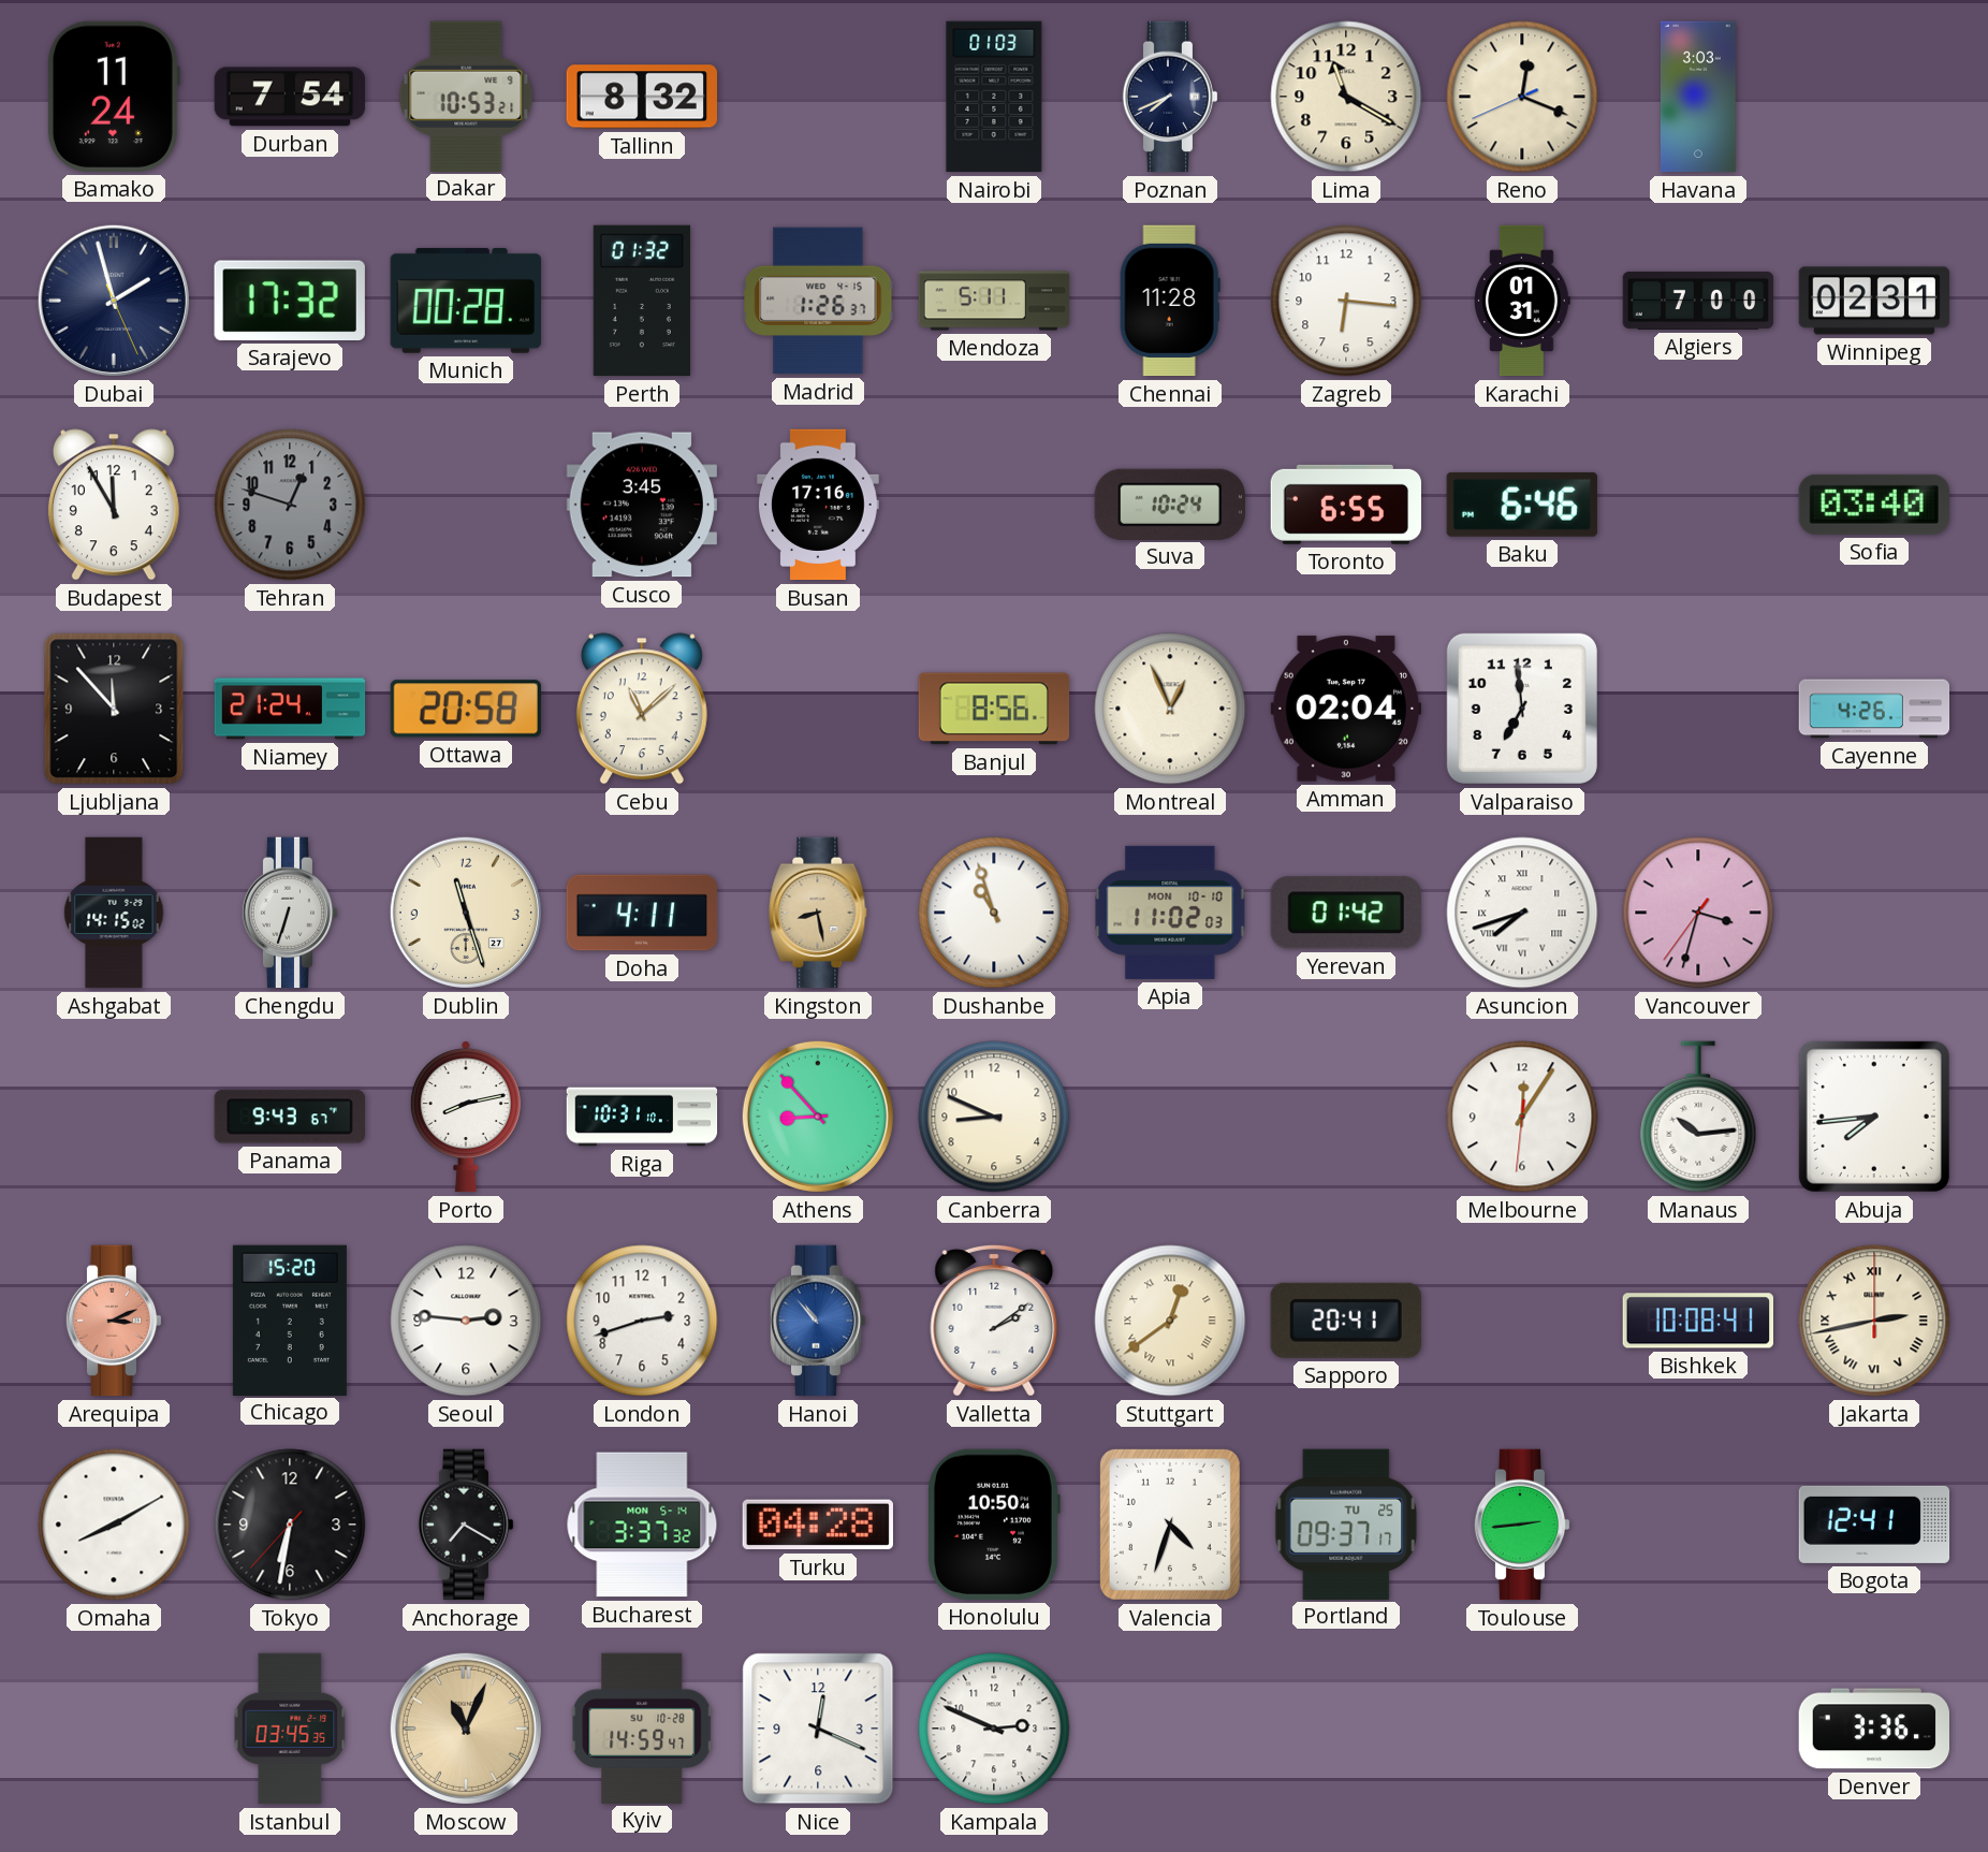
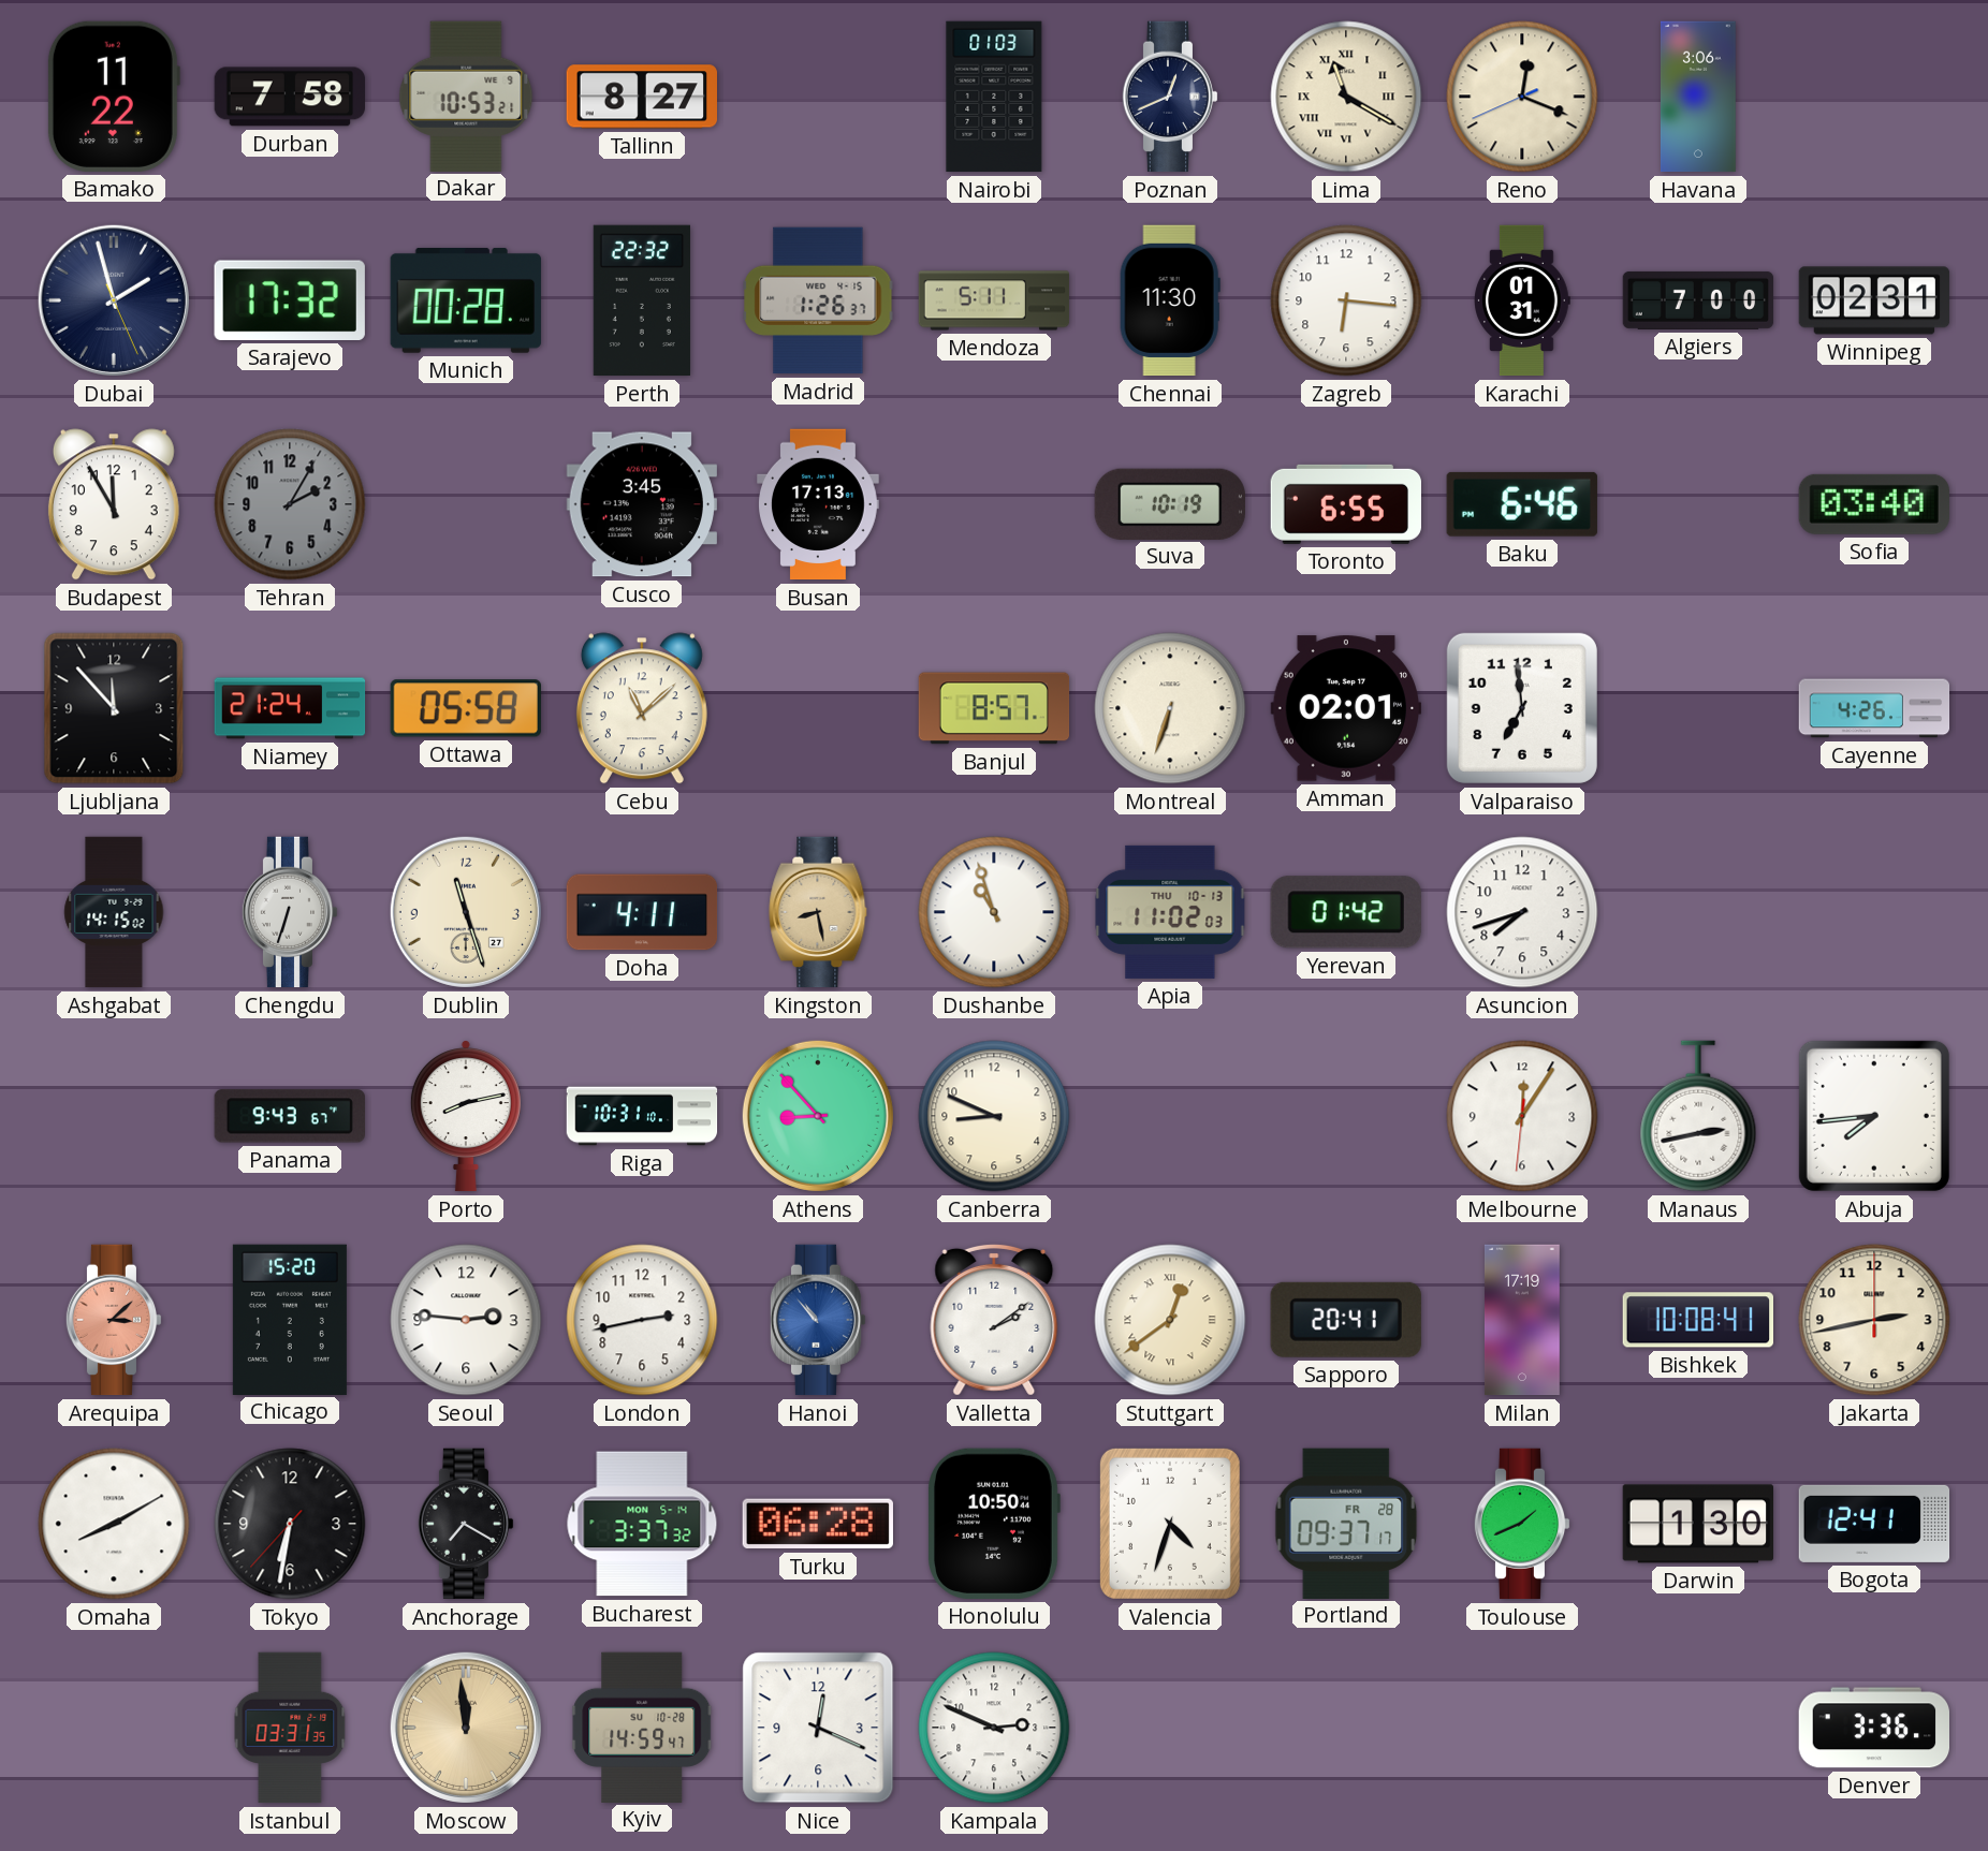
Bamako: 11:24 -> 11:22 (113, 97)
Durban: 7:54 -> 7:58 (290, 97)
Tallinn: 8:32 -> 8:27 (641, 97)
Poznan: 7:41 -> 12:41 (1170, 97)
Lima numerals: Arabic -> Roman (1346, 97)
Havana: 3:03 -> 3:06 (1698, 97)
Perth: 01:32 -> 22:32 (642, 300)
Chennai: 11:28 -> 11:30 (1170, 300)
Tehran: 12:48 -> 2:05 (290, 504)
Busan: 17:16 -> 17:13 (819, 504)
Suva: 10:24 -> 10:19 (1170, 503)
Ottawa: 20:58 -> 05:58 (466, 708)
Banjul: 8:56 -> 8:57 (994, 708)
Montreal: 12:56 -> 6:33 (1170, 708)
Amman: 02:04 -> 02:01 (1345, 708)
Apia date: MON 10-10 -> THU 10-13 (1170, 912)
Asuncion numerals: Roman -> Arabic (1522, 912)
Vancouver: 3:32 -> none (1698, 913)
Manaus: 10:14 -> 2:43 (1698, 1116)
Arequipa: 3:11 -> 3:08 (114, 1320)
London: 2:42 -> 2:43 (642, 1320)
Milan: none -> 17:19 (1522, 1320)
Jakarta numerals: Roman -> Arabic (1874, 1320)
Turku: 04:28 -> 06:28 (818, 1524)
Portland date: TU 25 -> FR 28 (1346, 1523)
Toulouse: 2:44 -> 1:41 (1522, 1524)
Darwin: none -> 1:30 (1697, 1524)
Istanbul: 03:45 -> 03:31 (290, 1728)
Moscow: 11:04 -> 11:59 (466, 1728)
